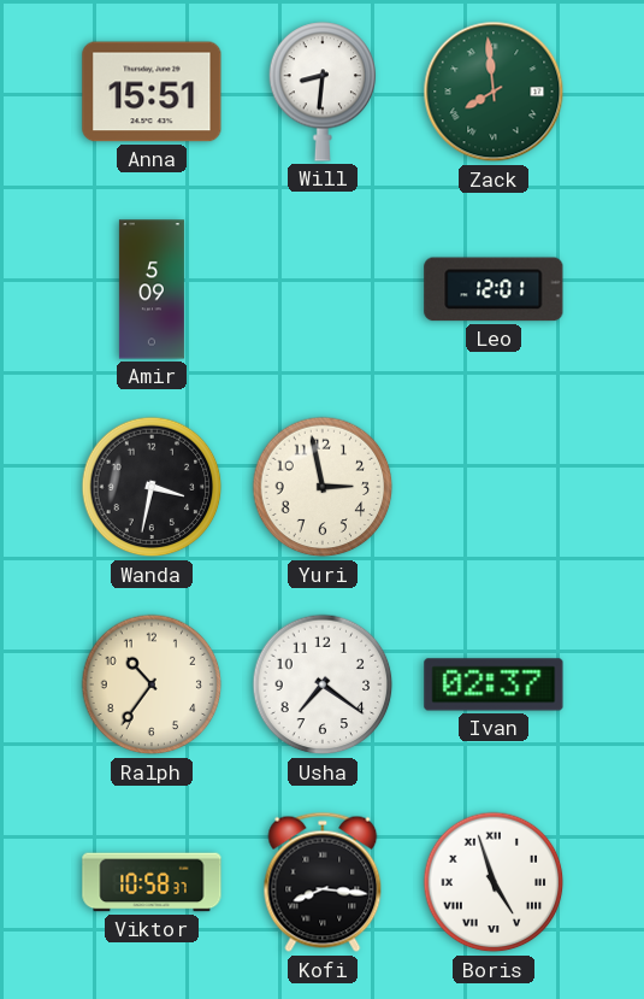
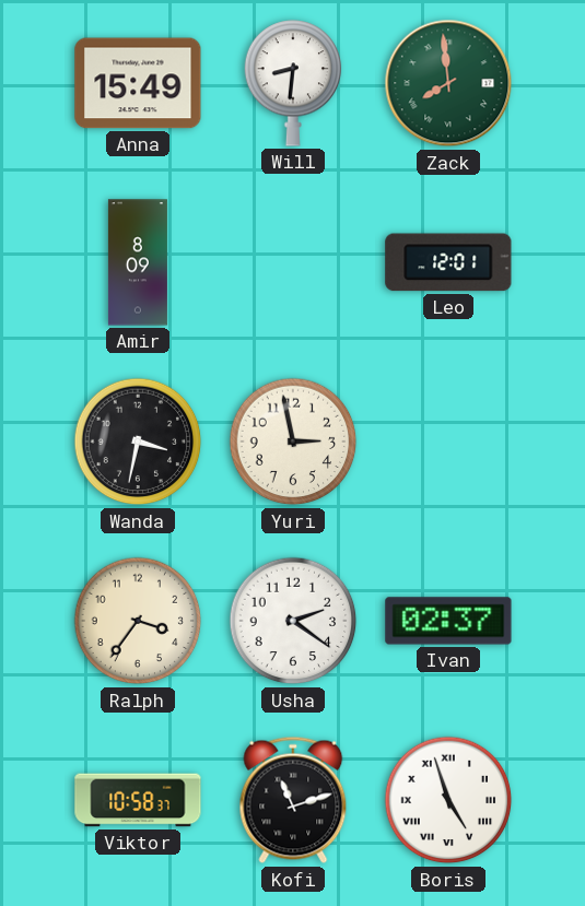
Anna: 15:51 -> 15:49 (138, 83)
Amir: 5:09 -> 8:09 (138, 262)
Ralph: 10:36 -> 3:36 (138, 621)
Usha: 7:21 -> 2:21 (293, 621)
Kofi: 8:16 -> 11:12 (293, 800)
